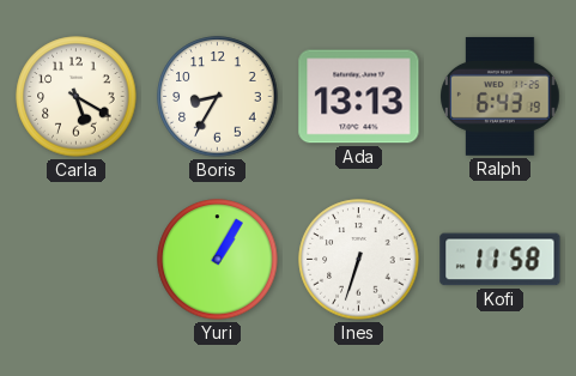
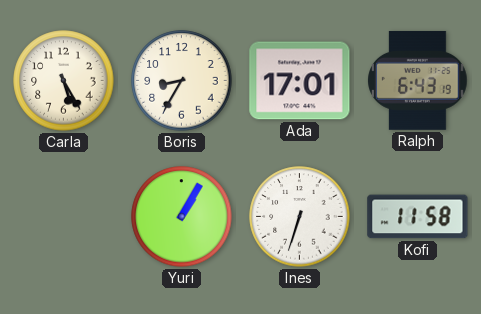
Carla: 5:20 -> 5:25 (64, 81)
Ada: 13:13 -> 17:01 (300, 81)
